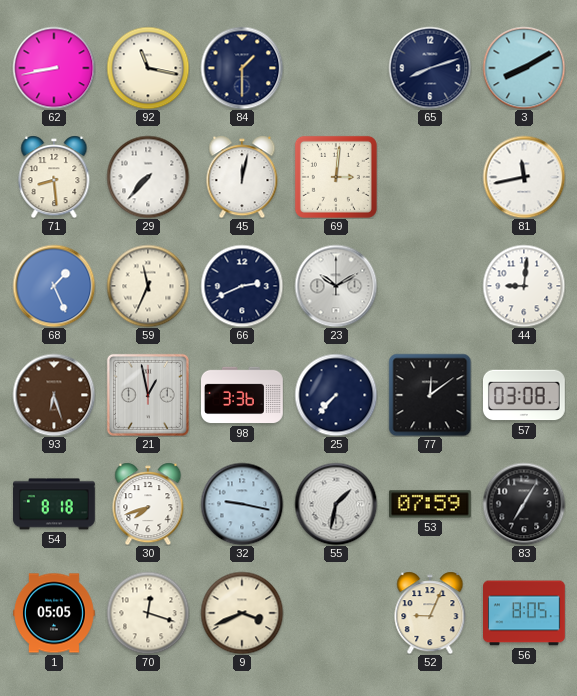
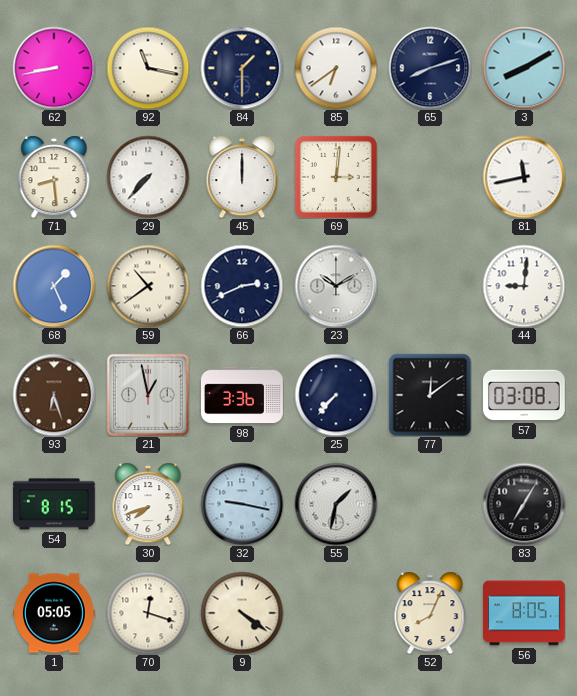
85: none -> 6:39 (336, 68)
45: 12:02 -> 12:00 (242, 177)
59: 11:34 -> 10:39 (148, 286)
54: 8:18 -> 8:15 (55, 504)
53: 07:59 -> none (430, 504)
9: 3:41 -> 4:21 (242, 613)
52: 9:04 -> 8:04 (430, 613)
